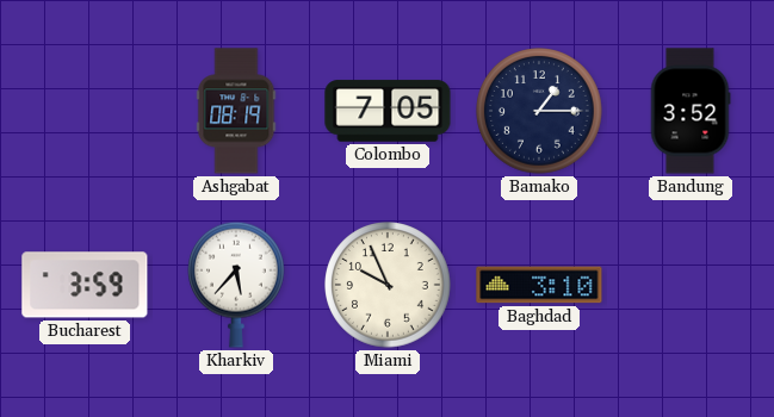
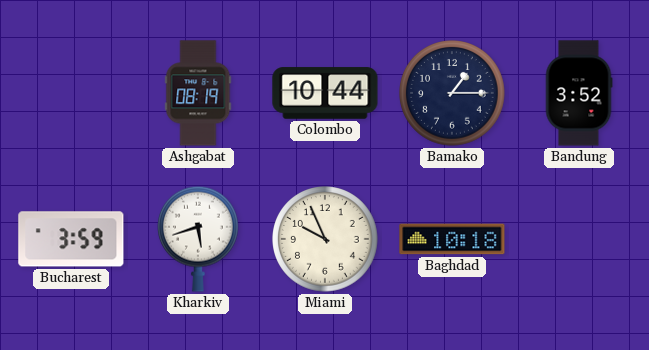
Colombo: 7:05 -> 10:44 (325, 93)
Kharkiv: 5:37 -> 5:42 (199, 239)
Baghdad: 3:10 -> 10:18 (452, 239)
